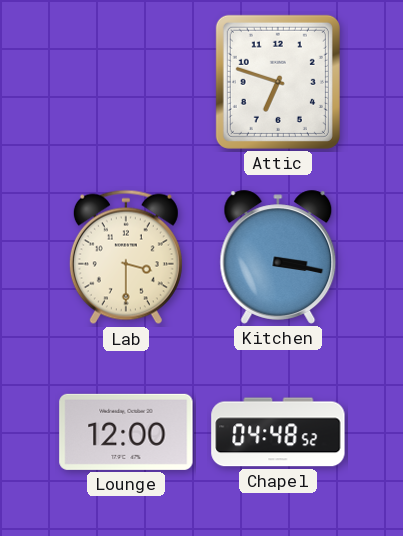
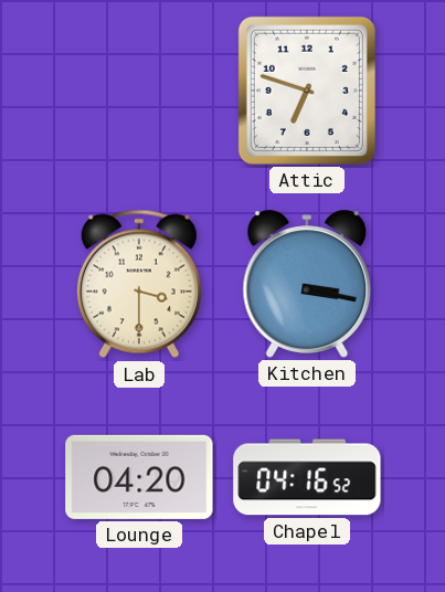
Lounge: 12:00 -> 04:20 (139, 477)
Chapel: 04:48 -> 04:16 (307, 477)
